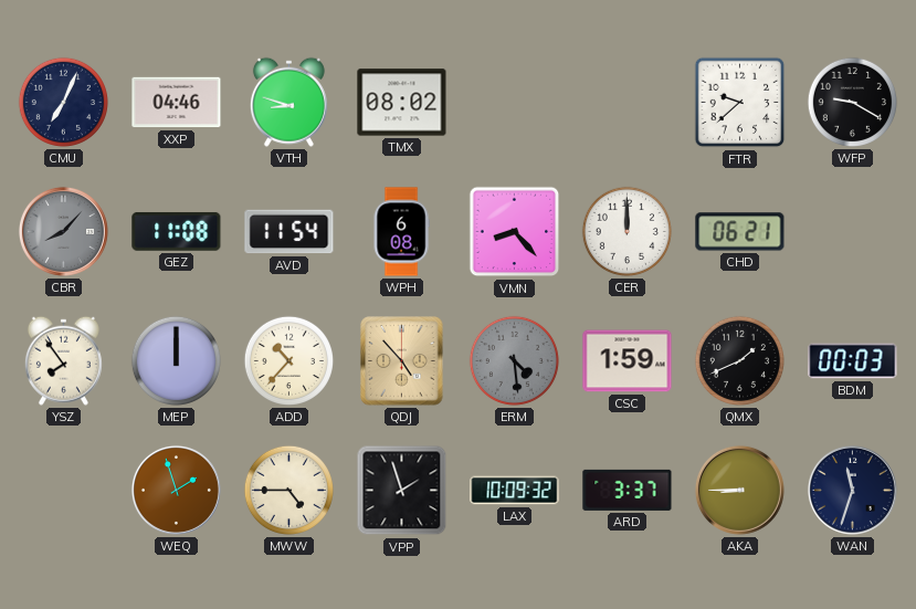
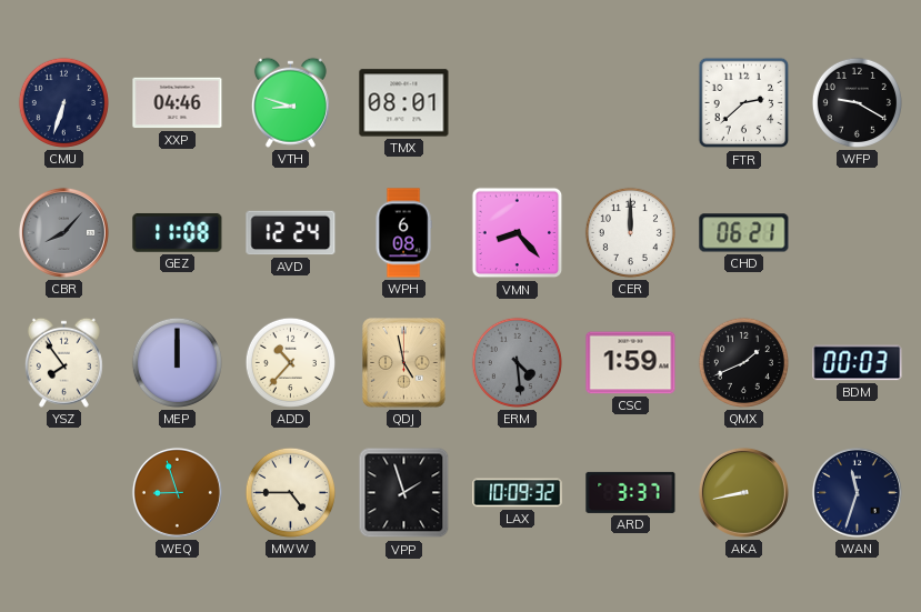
CMU: 7:04 -> 6:33 (63, 102)
TMX: 08:02 -> 08:01 (404, 103)
FTR: 9:38 -> 2:38 (744, 103)
AVD: 11:54 -> 12:24 (291, 233)
QDJ: 4:53 -> 4:58 (404, 363)
WEQ: 1:57 -> 8:57 (177, 492)
AKA: 8:45 -> 8:43 (743, 492)
